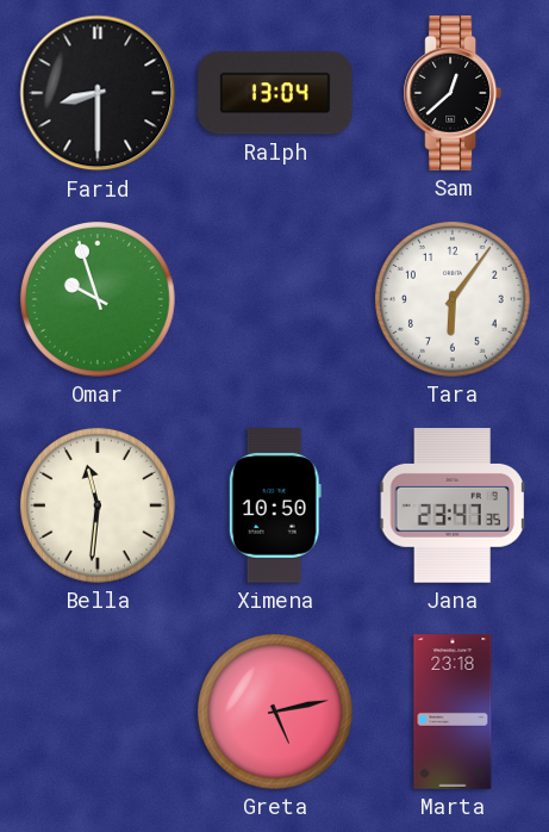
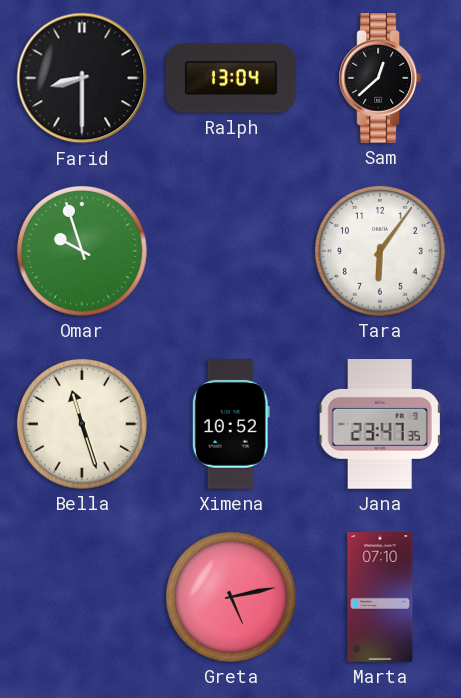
Bella: 11:31 -> 11:27 (82, 424)
Ximena: 10:50 -> 10:52 (231, 424)
Marta: 23:18 -> 07:10 (380, 597)
